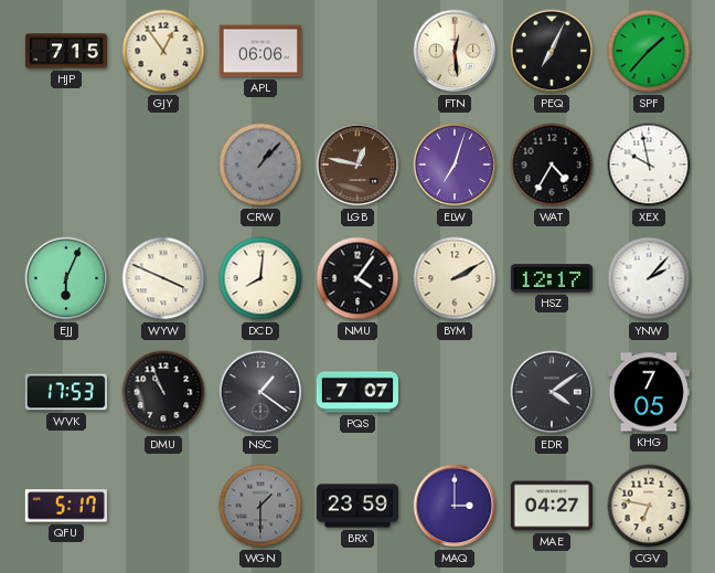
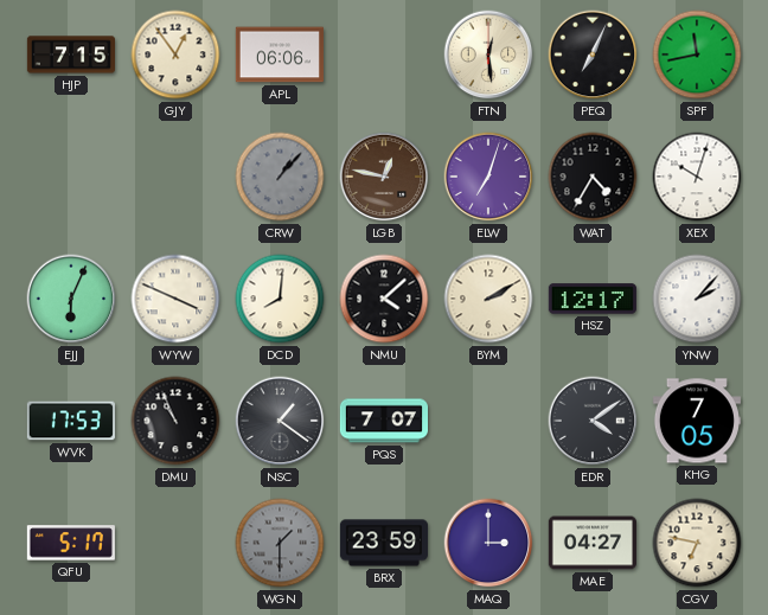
SPF: 1:37 -> 11:43 (697, 55)
XEX: 9:58 -> 10:03 (697, 177)
NMU: 4:06 -> 4:08 (384, 299)
